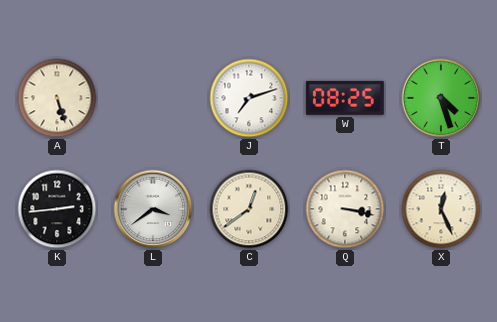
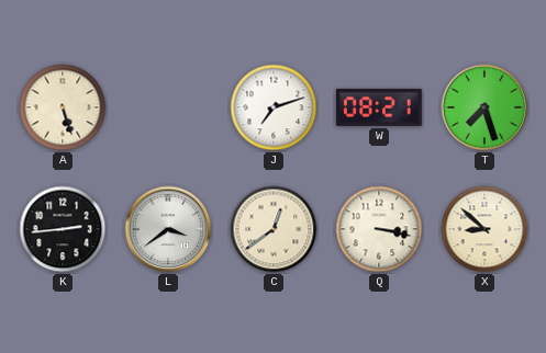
W: 08:25 -> 08:21 (379, 107)
T: 4:27 -> 7:27 (484, 107)
X: 12:26 -> 8:52 (484, 229)
